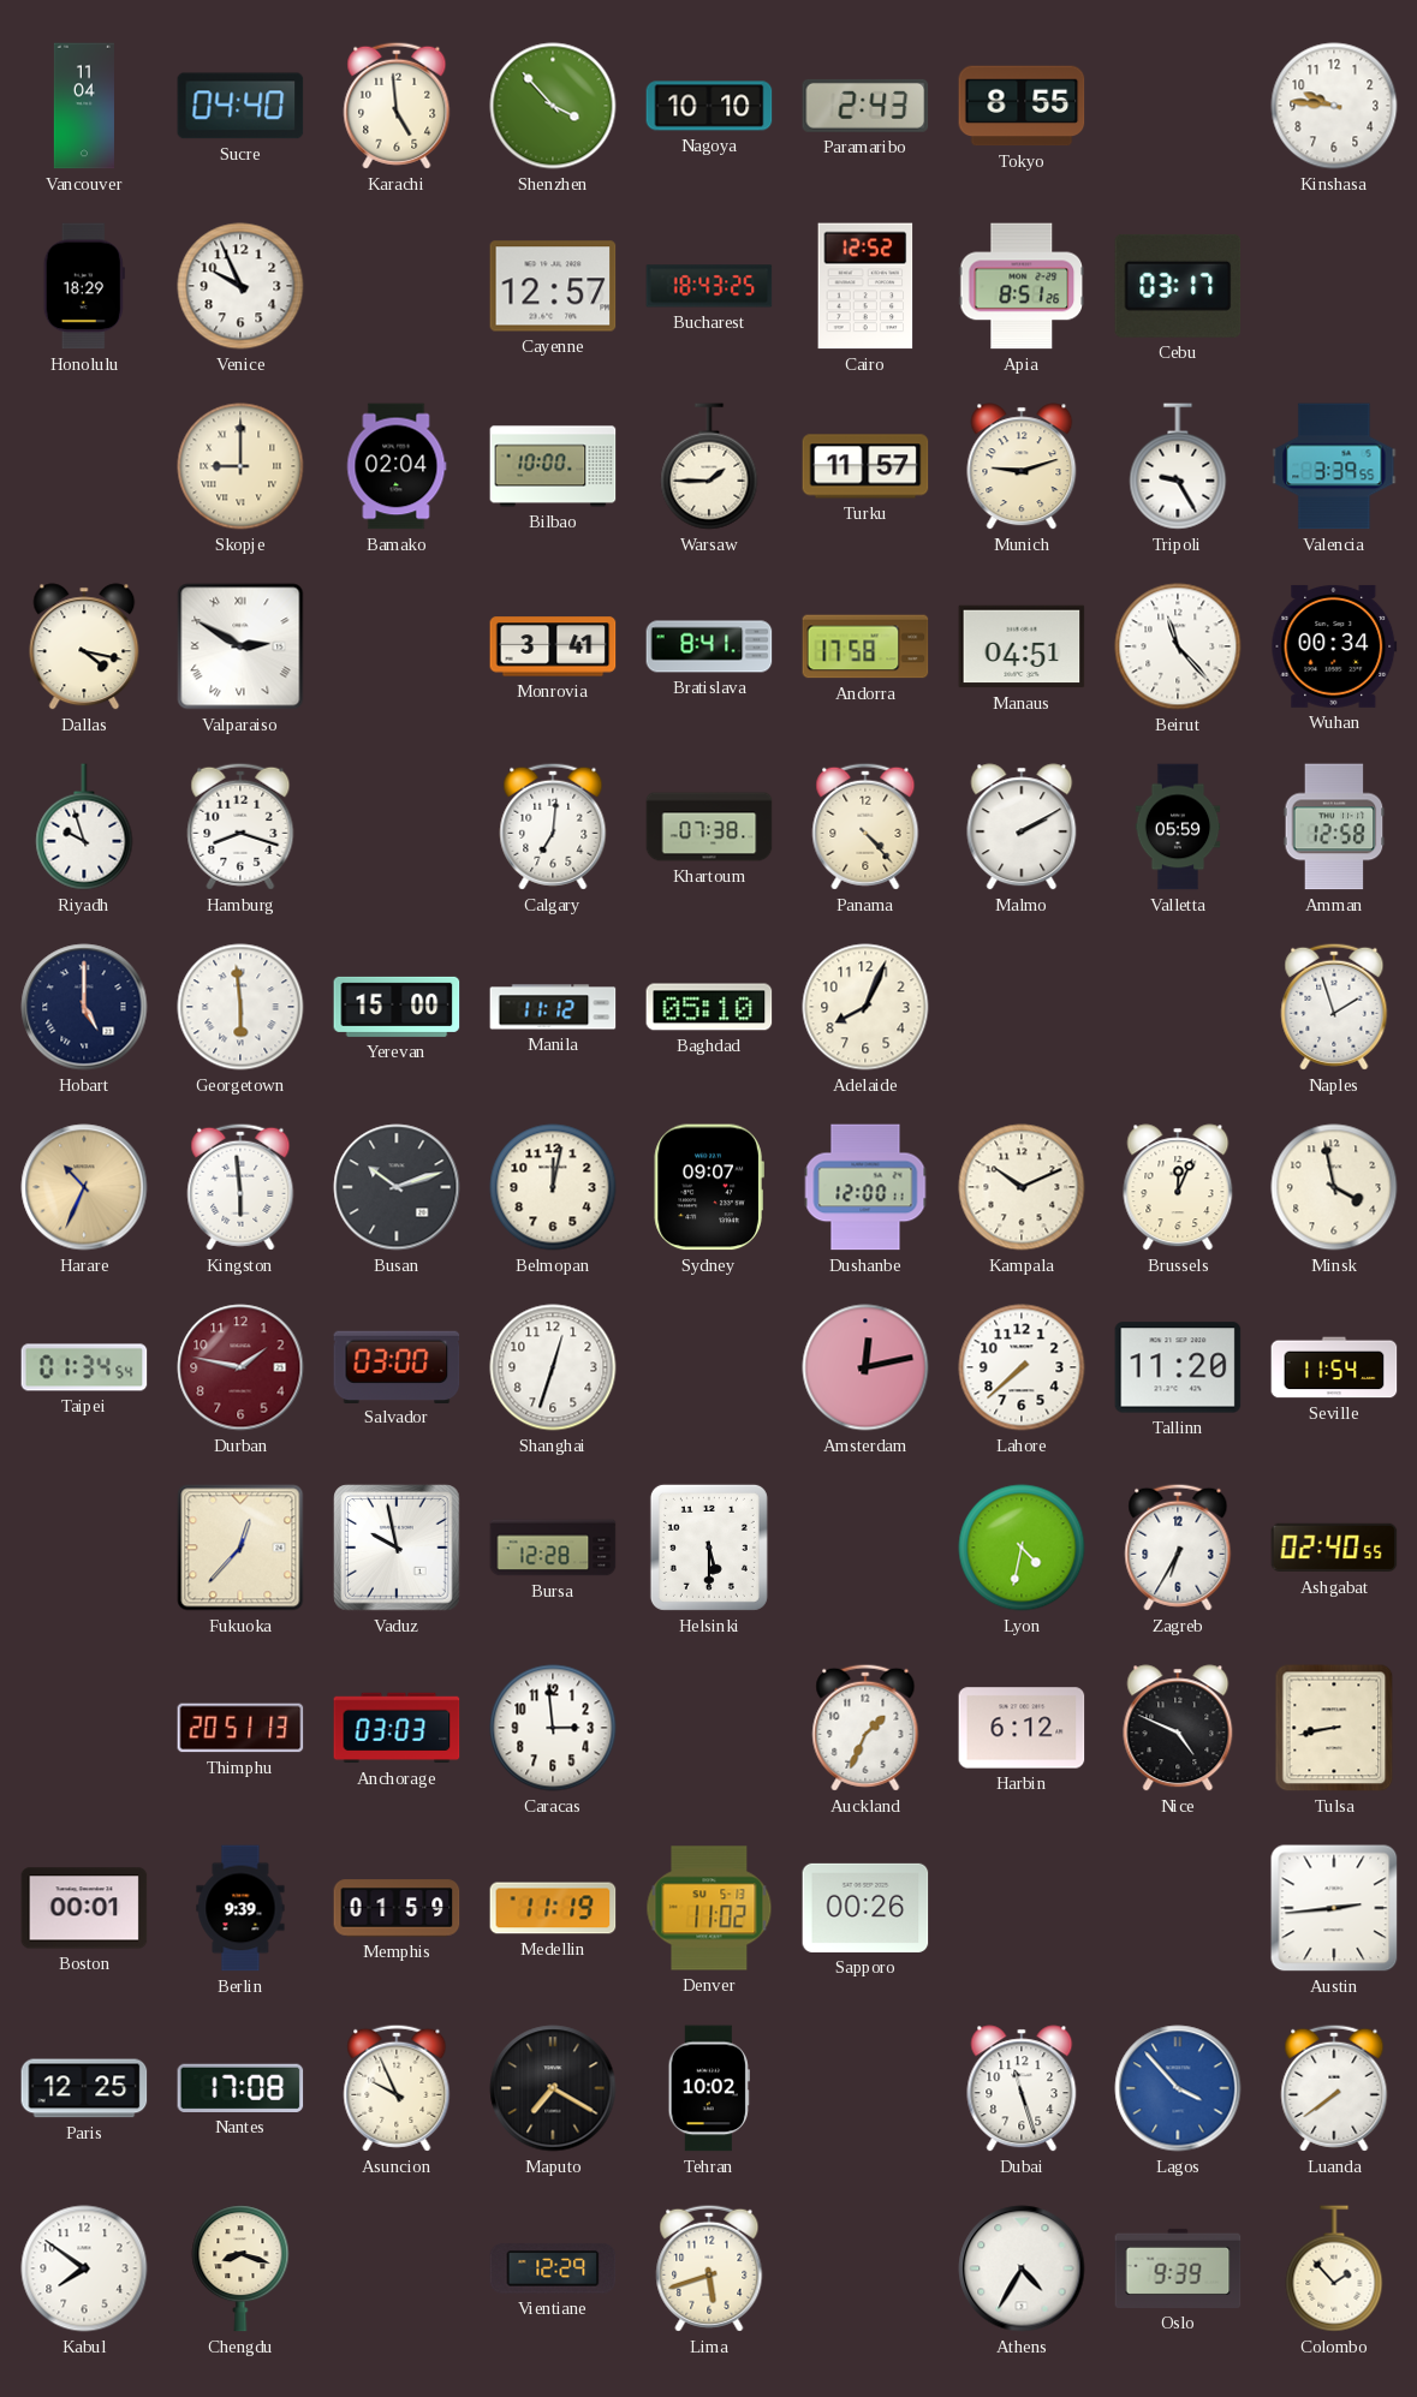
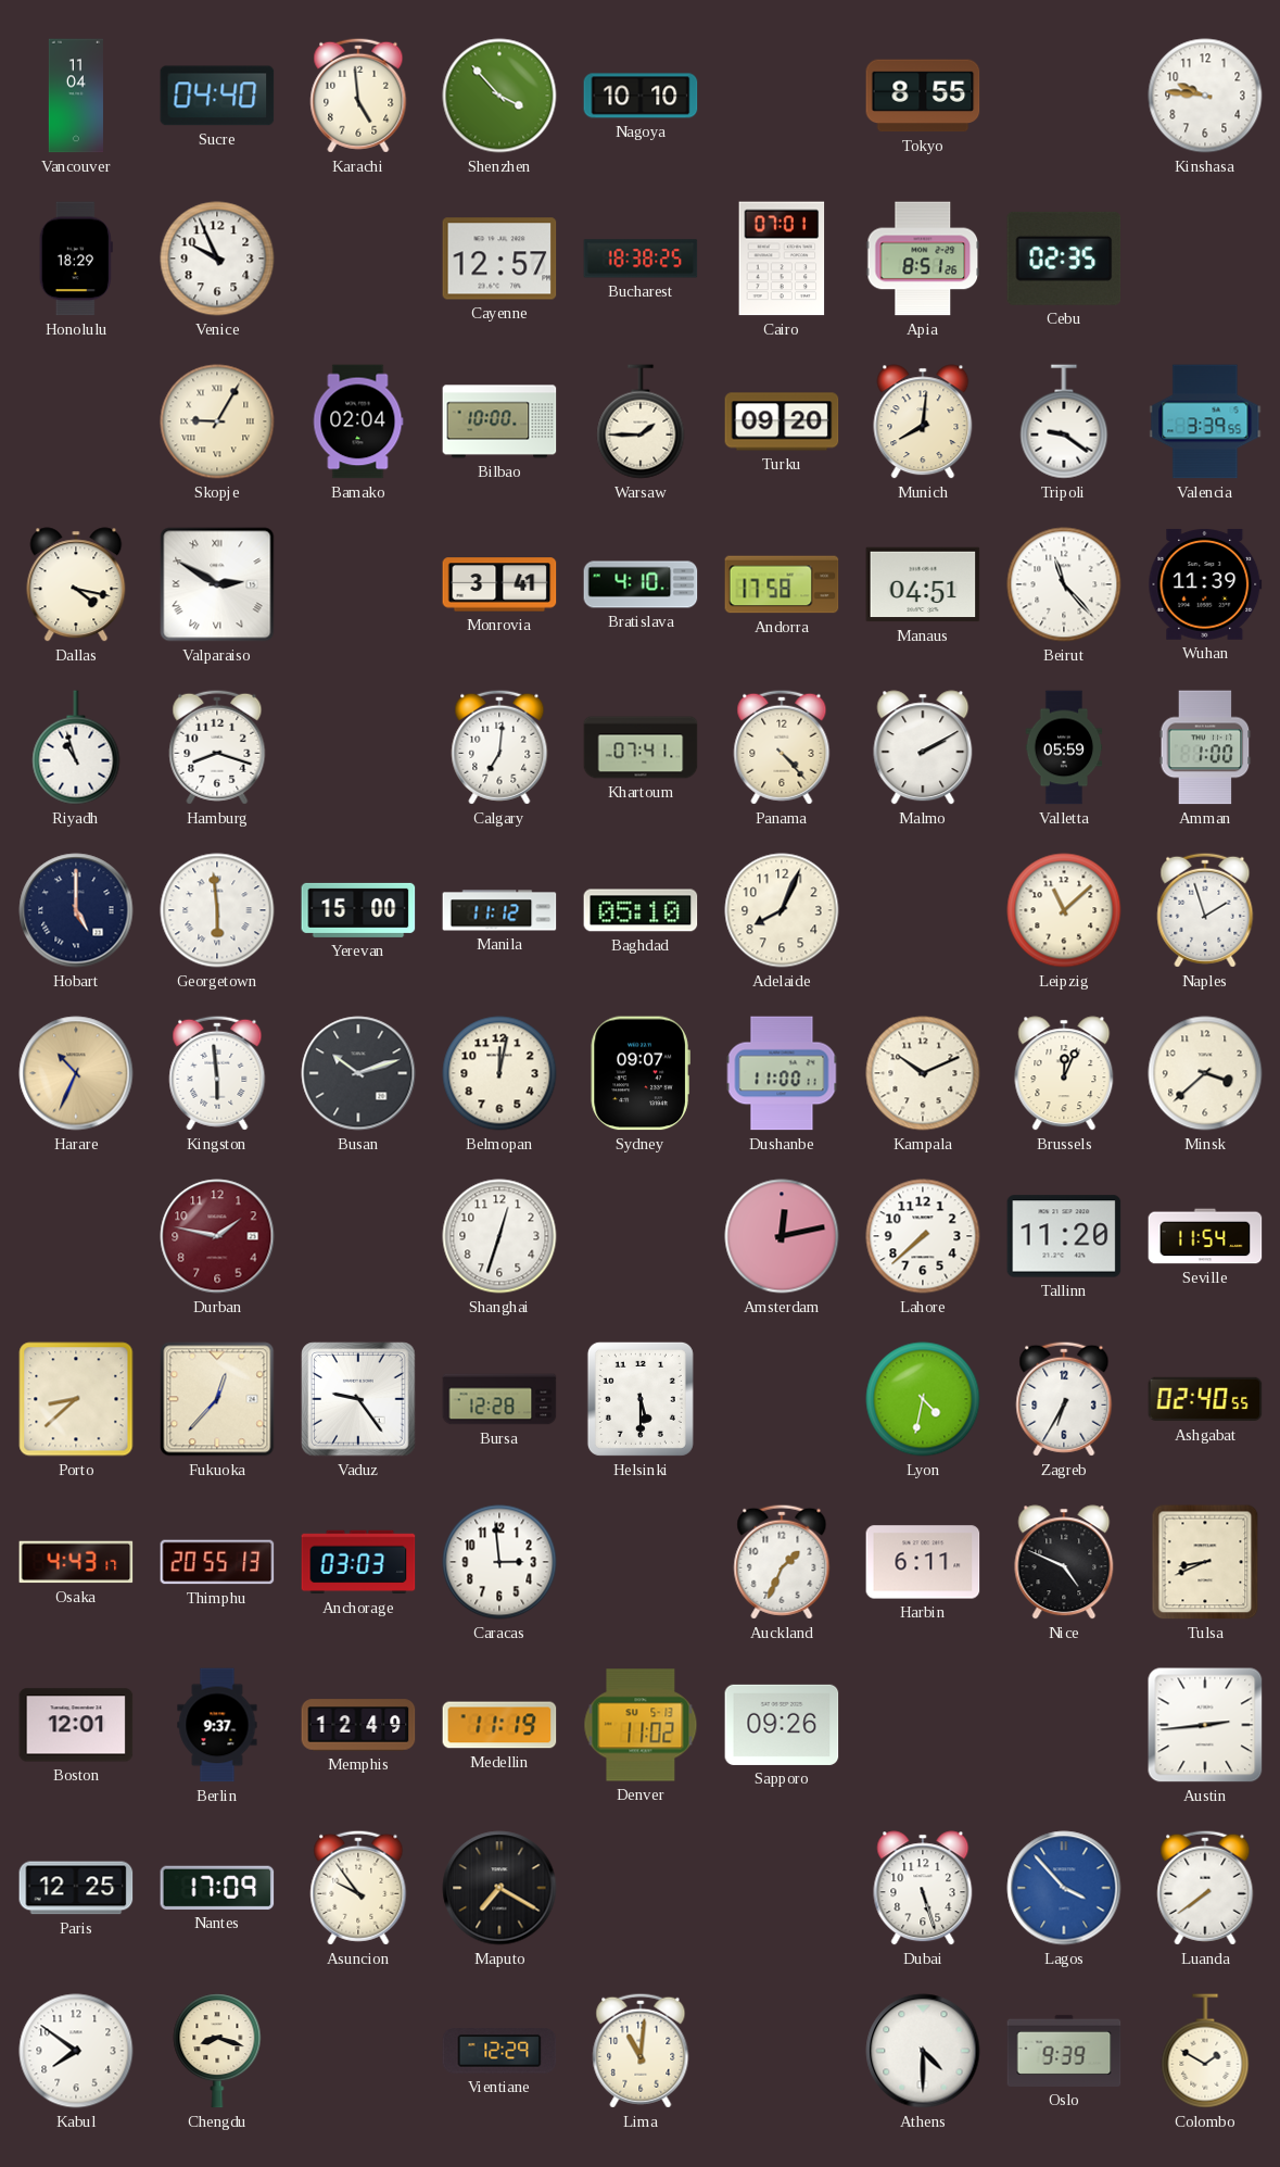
Paramaribo: 2:43 -> none (865, 106)
Bucharest: 18:43 -> 18:38 (641, 259)
Cairo: 12:52 -> 07:01 (782, 259)
Cebu: 03:17 -> 02:35 (1064, 259)
Skopje: 9:00 -> 9:05 (217, 421)
Turku: 11:57 -> 09:20 (782, 421)
Munich: 9:12 -> 8:01 (923, 421)
Tripoli: 9:25 -> 9:21 (1064, 421)
Bratislava: 8:41 -> 4:10 (641, 584)
Wuhan: 00:34 -> 11:39 (1205, 584)
Riyadh: 9:57 -> 10:57 (76, 747)
Khartoum: 07:38 -> 07:41 (641, 747)
Amman: 12:58 -> 1:00 (1205, 747)
Leipzig: none -> 11:08 (1064, 910)
Dushanbe: 12:00 -> 11:00 (782, 1073)
Minsk: 3:58 -> 3:38 (1205, 1073)
Taipei: 01:34 -> none (84, 1367)
Salvador: 03:00 -> none (397, 1366)
Porto: none -> 8:38 (76, 1399)
Vaduz: 9:58 -> 9:24 (358, 1399)
Osaka: none -> 4:43 (76, 1562)
Thimphu: 20:51 -> 20:55 (217, 1562)
Harbin: 6:12 -> 6:11 (923, 1562)
Tulsa: 8:43 -> 8:41 (1205, 1562)
Boston: 00:01 -> 12:01 (76, 1725)
Berlin: 9:39 -> 9:37 (217, 1725)
Memphis: 01:59 -> 12:49 (358, 1725)
Sapporo: 00:26 -> 09:26 (782, 1725)
Nantes: 17:08 -> 17:09 (217, 1888)
Asuncion: 9:56 -> 9:54 (358, 1888)
Tehran: 10:02 -> none (709, 2088)
Dubai: 11:27 -> 5:27 (923, 1888)
Lima: 5:42 -> 11:01 (641, 2051)
Athens: 4:35 -> 4:30 (923, 2051)
Colombo: 1:53 -> 1:50 (1205, 2051)
